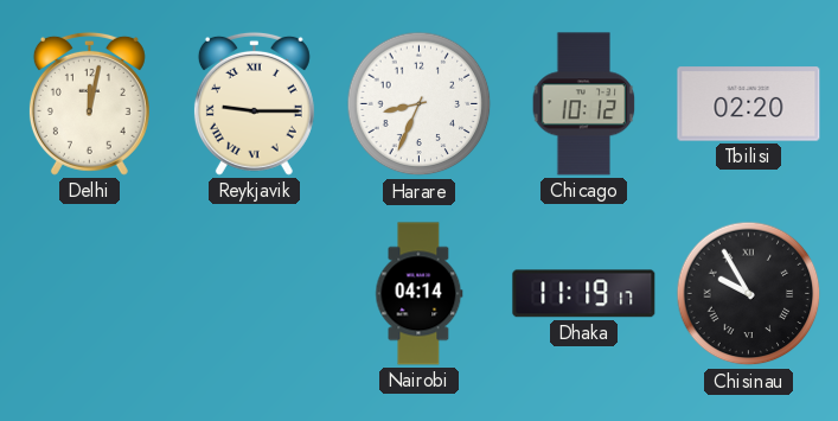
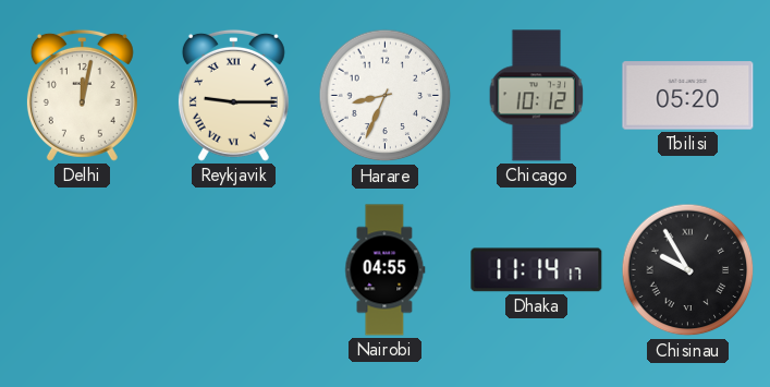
Tbilisi: 02:20 -> 05:20 (688, 96)
Nairobi: 04:14 -> 04:55 (386, 270)
Dhaka: 11:19 -> 11:14 (537, 270)
